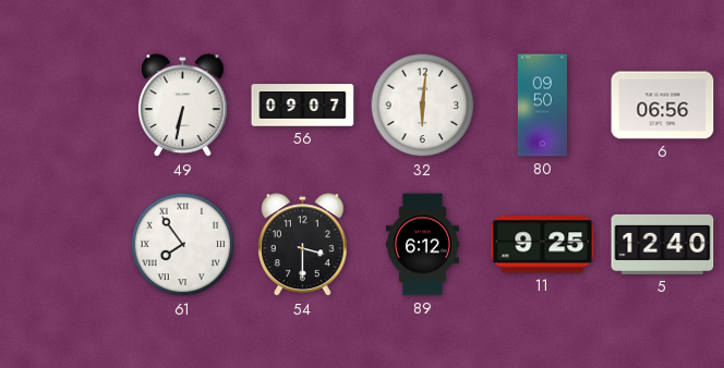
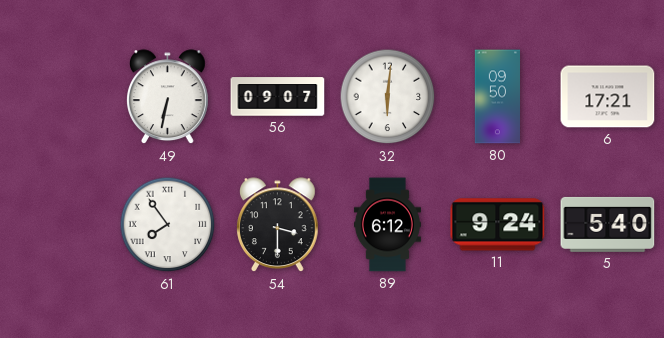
6: 06:56 -> 17:21 (608, 97)
11: 9:25 -> 9:24 (498, 225)
5: 12:40 -> 5:40 (608, 224)
